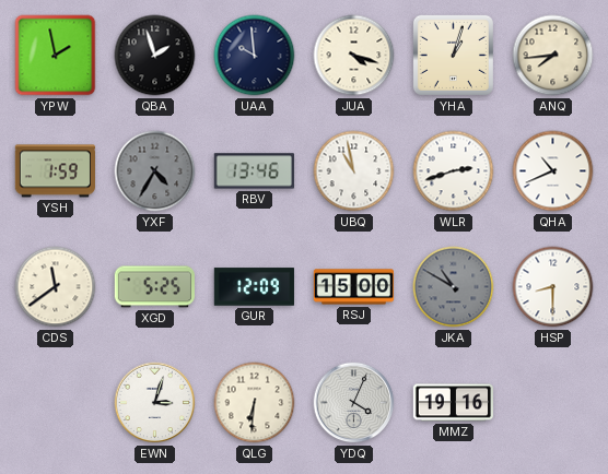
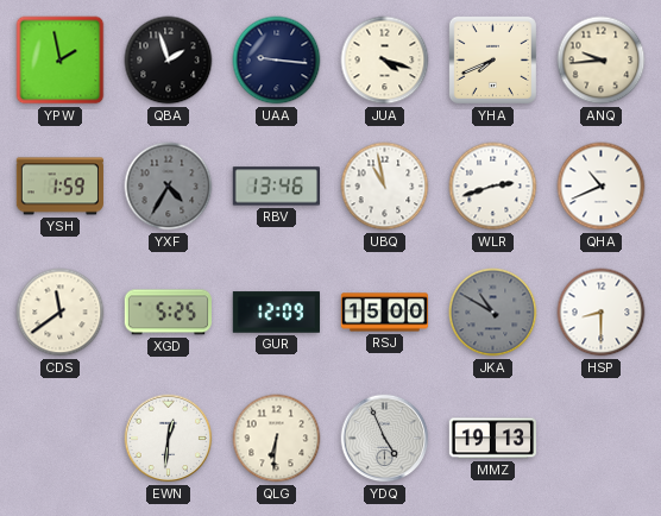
UAA: 9:59 -> 9:16 (277, 61)
YHA: 1:03 -> 7:41 (492, 59)
ANQ: 7:44 -> 9:44 (602, 61)
EWN: 3:03 -> 12:31 (169, 439)
YDQ: 4:04 -> 4:56 (385, 439)
MMZ: 19:16 -> 19:13 (492, 439)
